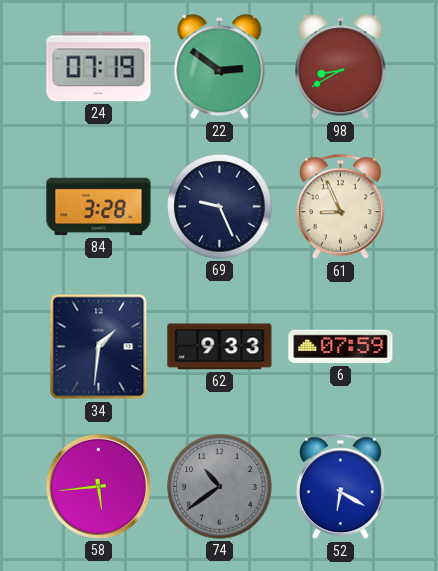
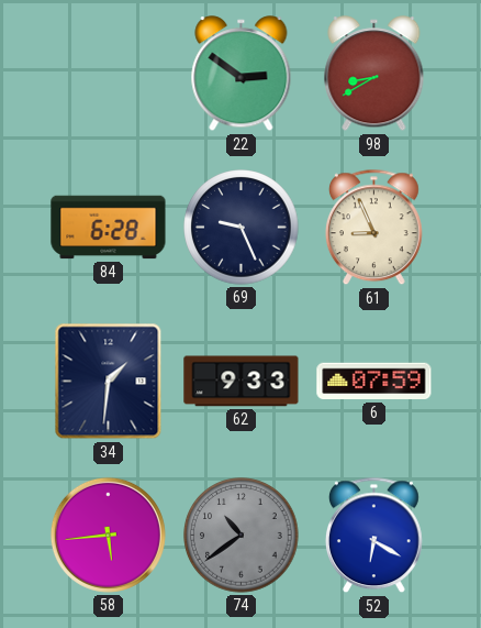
24: 07:19 -> none (99, 67)
84: 3:28 -> 6:28 (109, 228)
